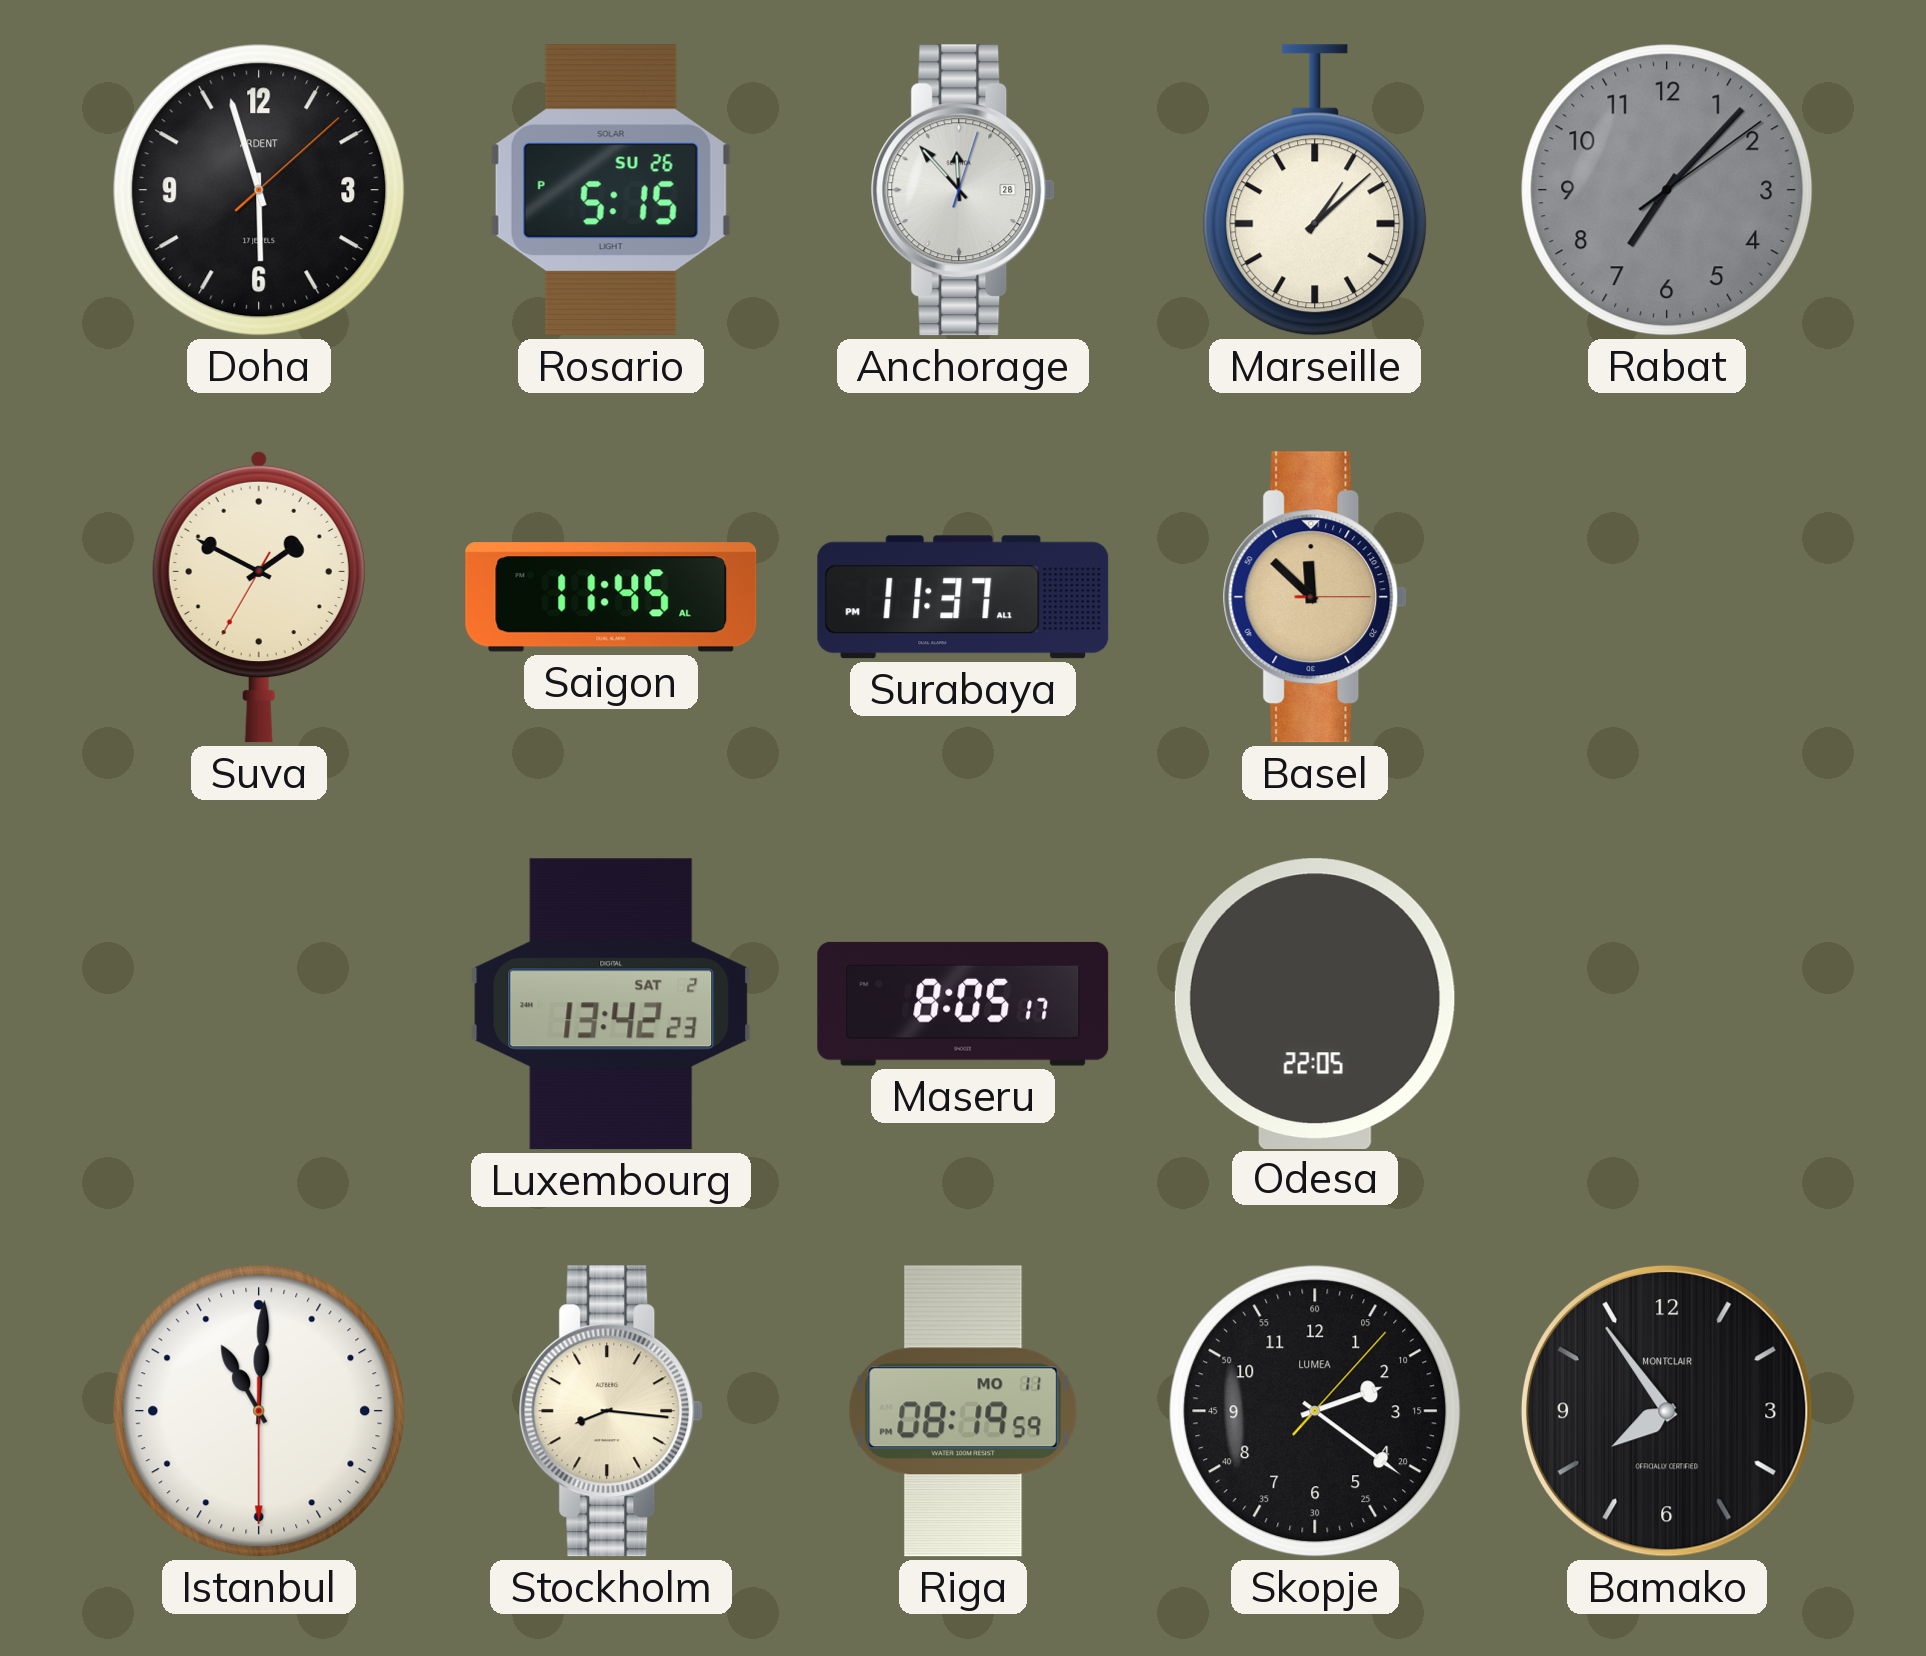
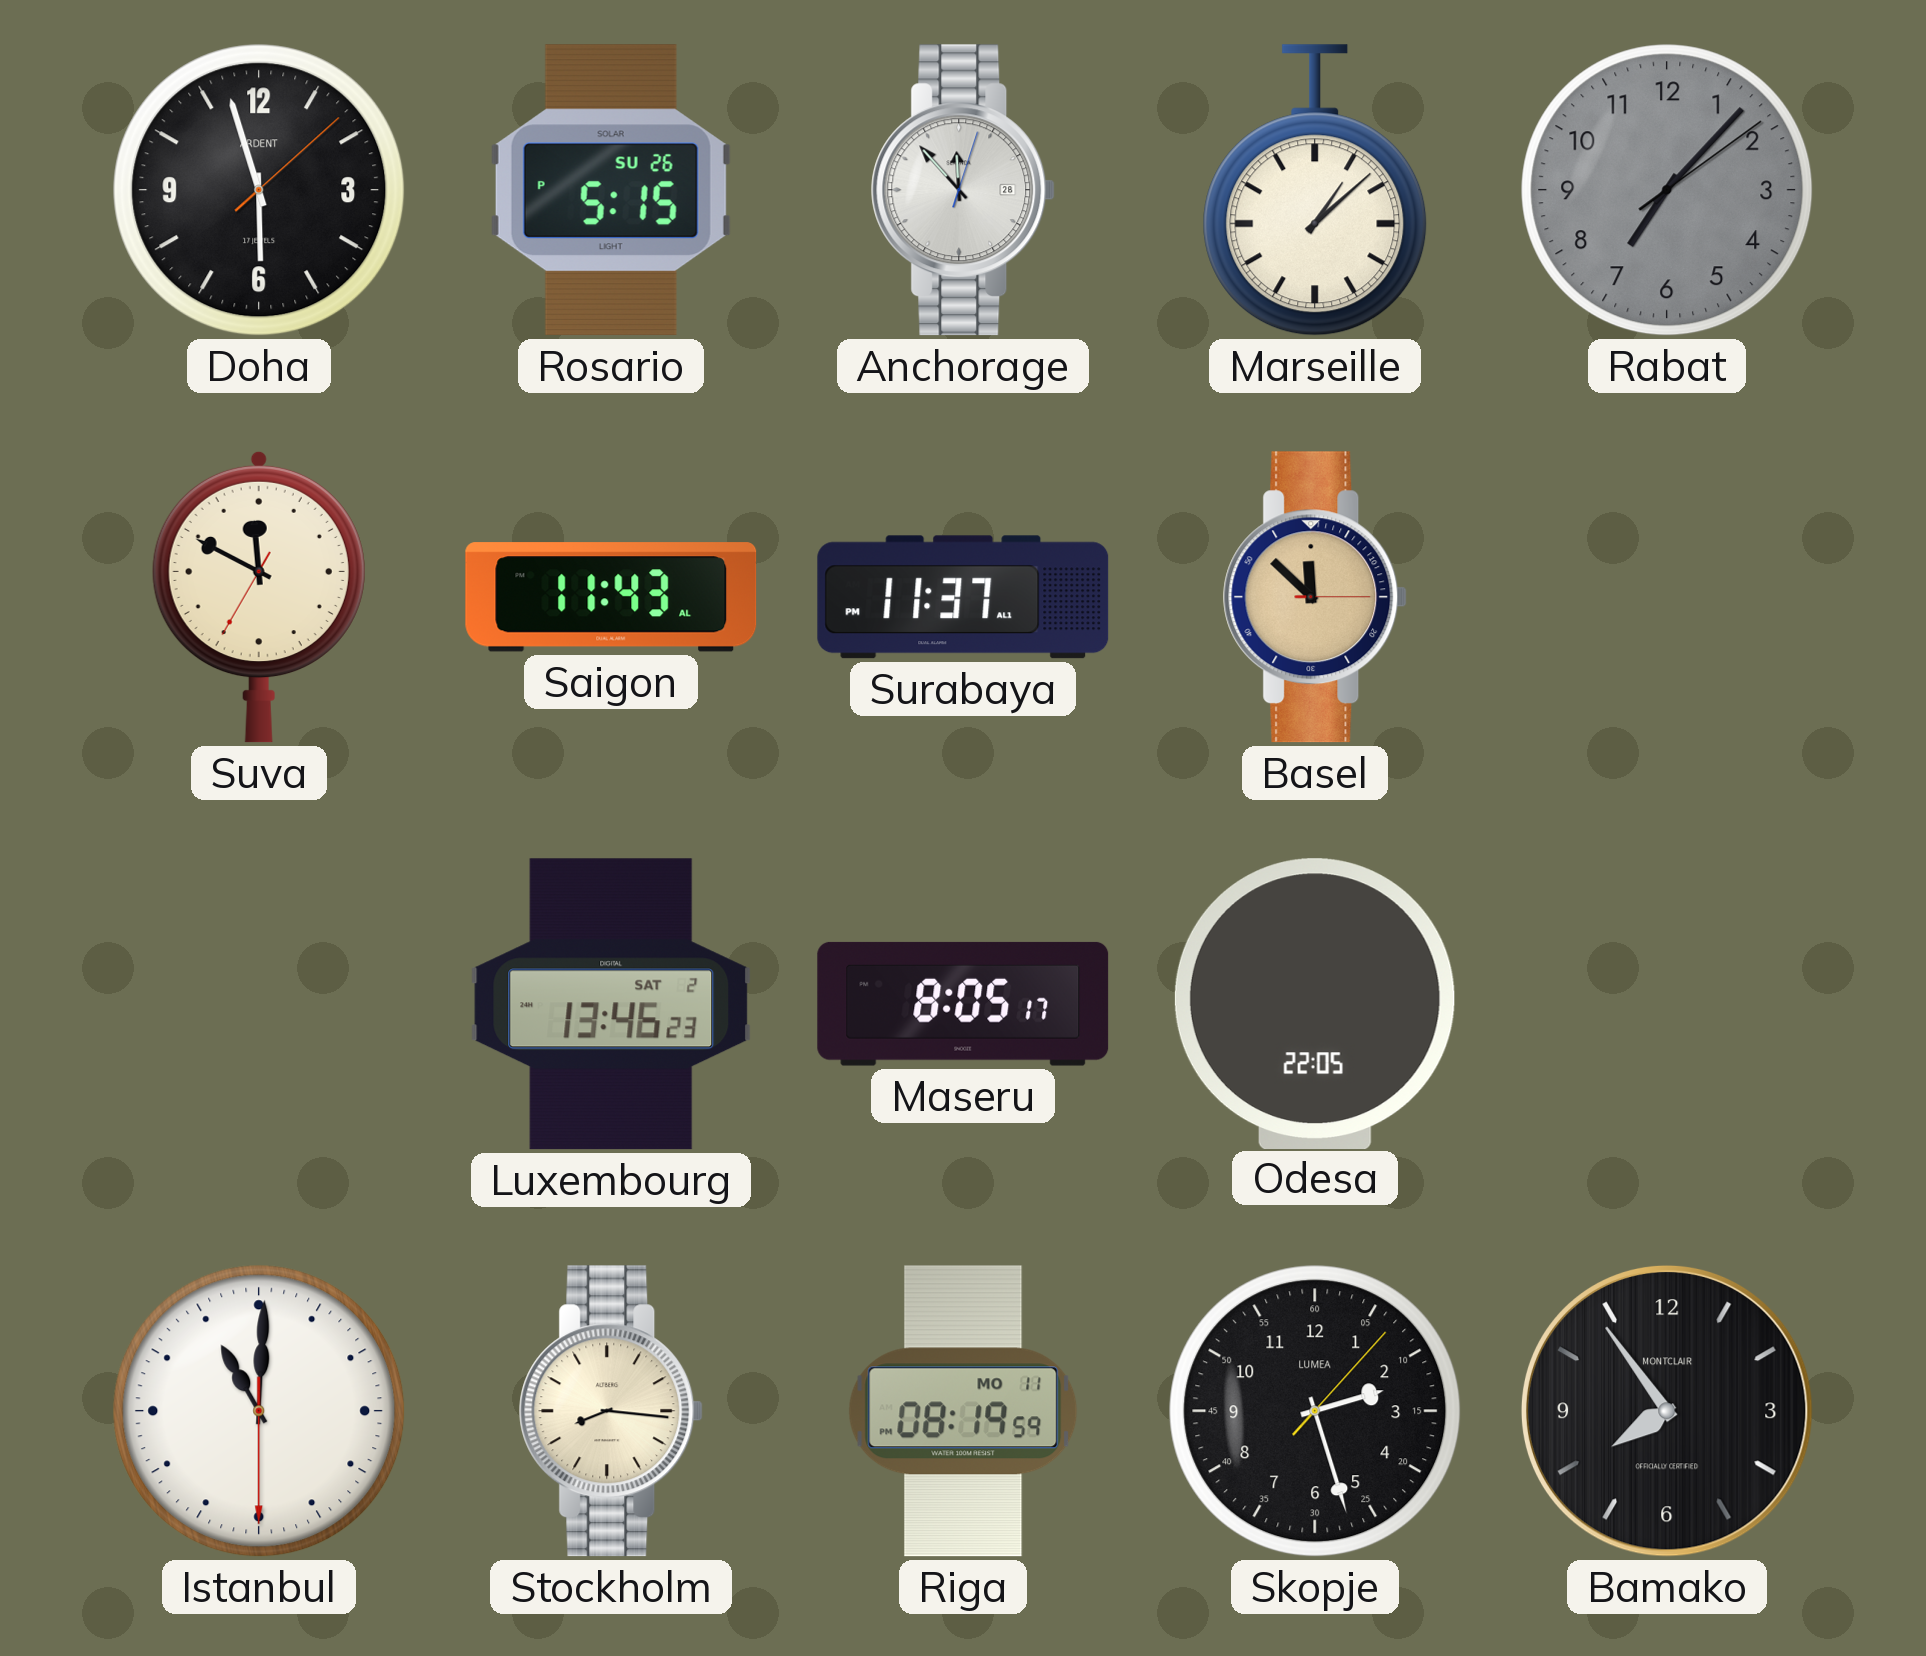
Suva: 1:49 -> 11:49 (259, 597)
Saigon: 11:45 -> 11:43 (611, 597)
Luxembourg: 13:42 -> 13:46 (611, 1004)
Skopje: 2:21 -> 2:27 (1315, 1411)
